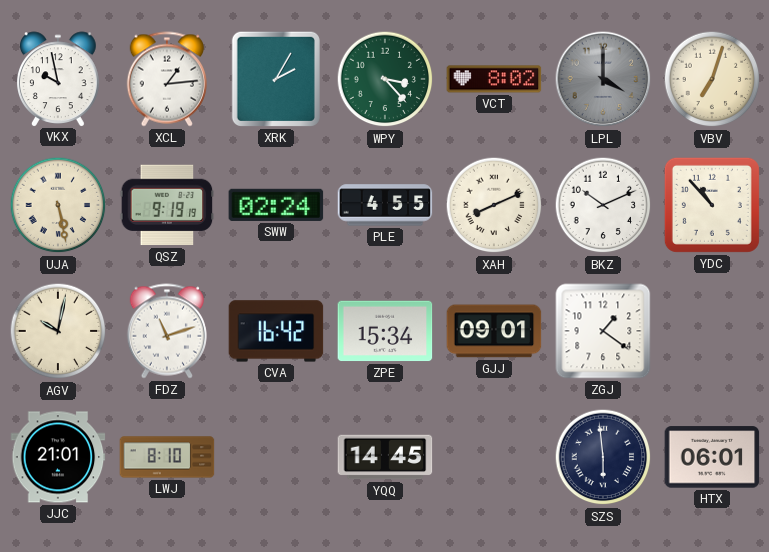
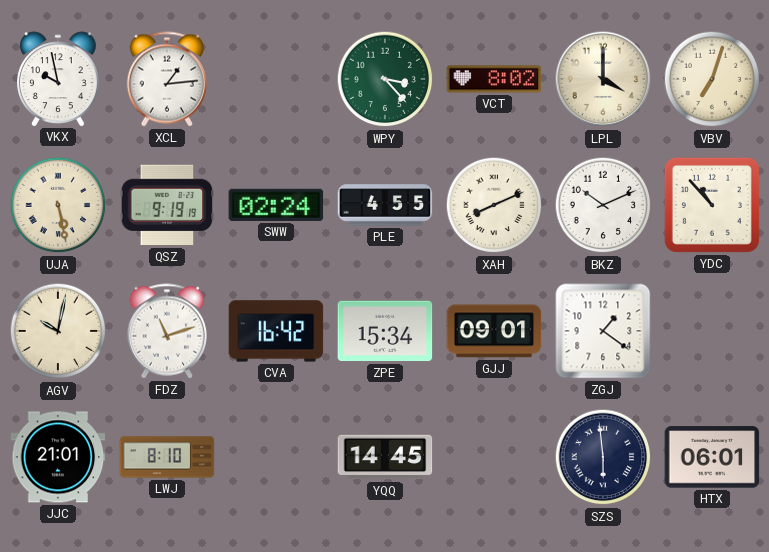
XRK: 2:05 -> none (276, 79)
LPL dial: grey -> cream (603, 79)
